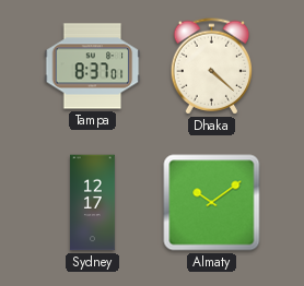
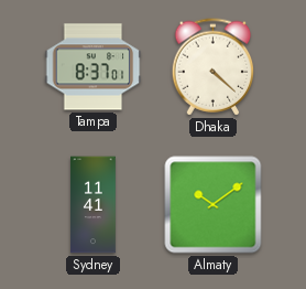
Sydney: 12:17 -> 11:41 (94, 205)
